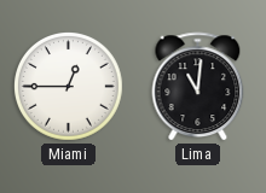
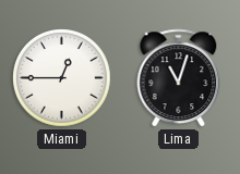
Lima: 11:01 -> 11:03 (179, 78)
